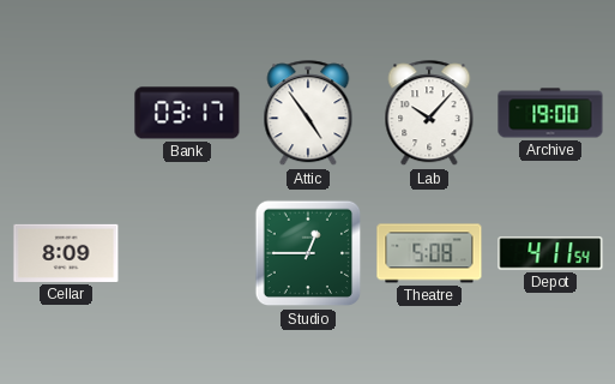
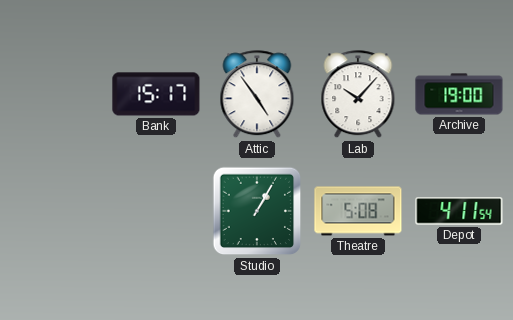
Bank: 03:17 -> 15:17 (156, 94)
Cellar: 8:09 -> none (66, 253)
Studio: 12:45 -> 1:05 (257, 211)
